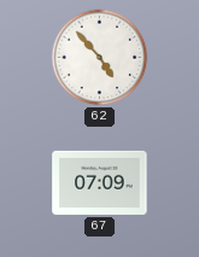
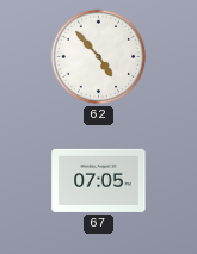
67: 07:09 -> 07:05 (99, 180)
